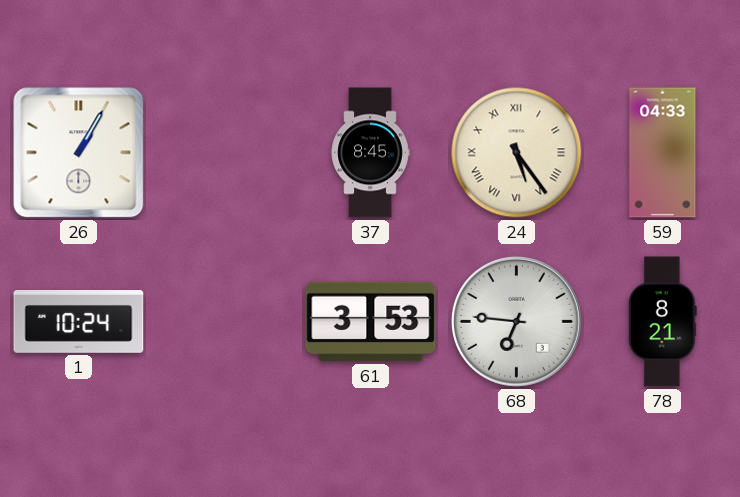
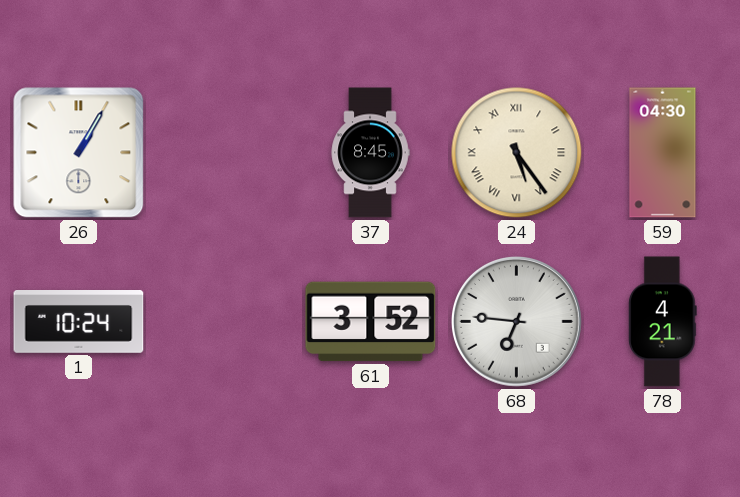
59: 04:33 -> 04:30 (663, 153)
61: 3:53 -> 3:52 (371, 322)
78: 8:21 -> 4:21 (662, 322)
